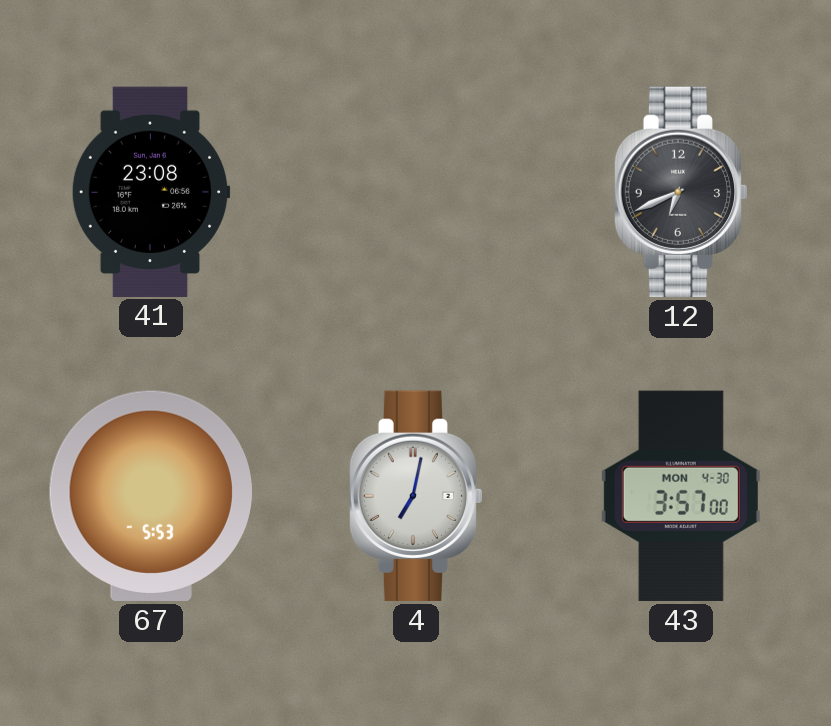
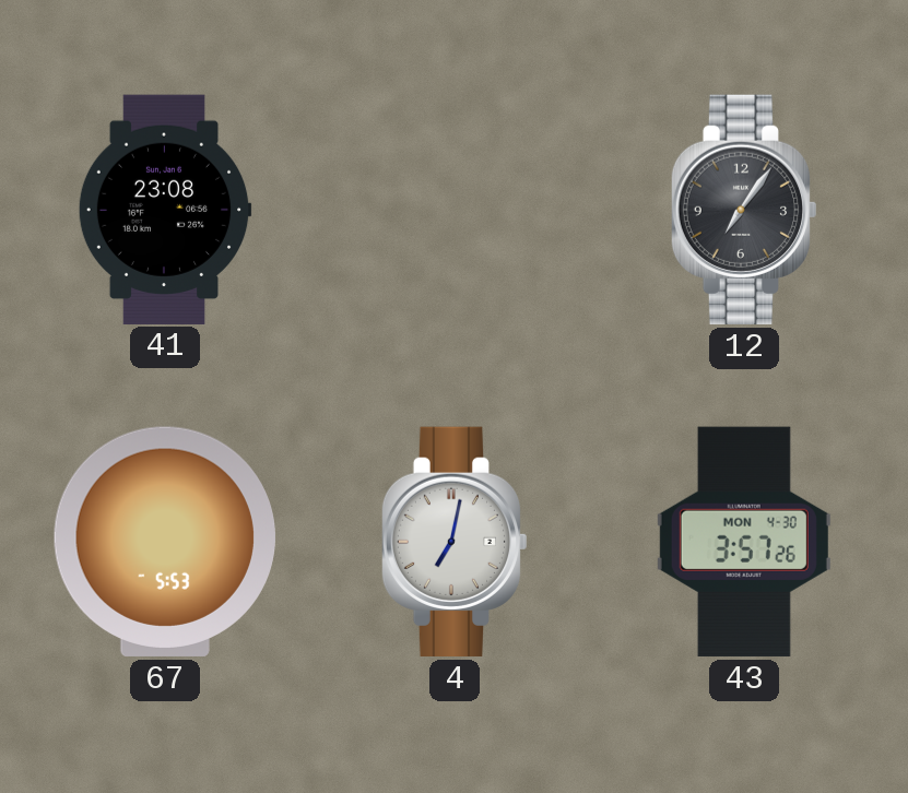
12: 6:41 -> 7:06 (744, 210)
43: 3:57:00 -> 3:57:26 (744, 542)
